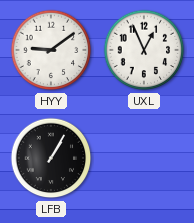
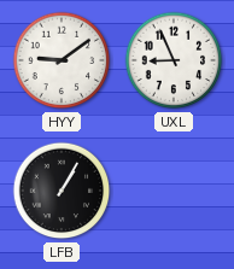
UXL: 12:56 -> 8:56 (174, 60)
